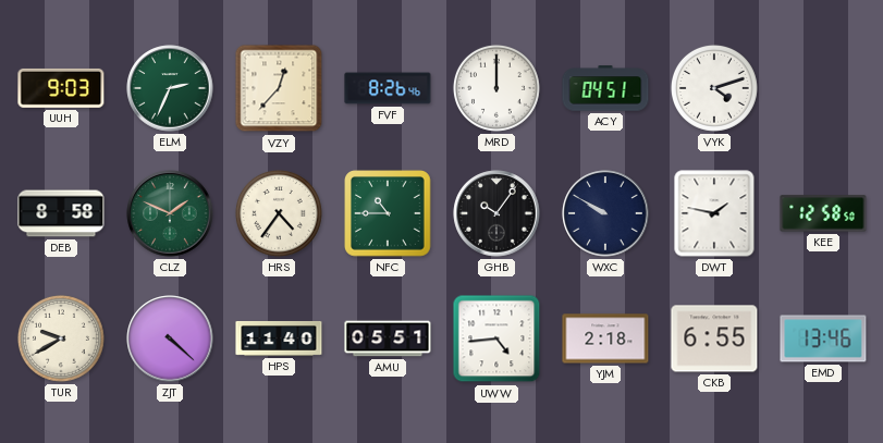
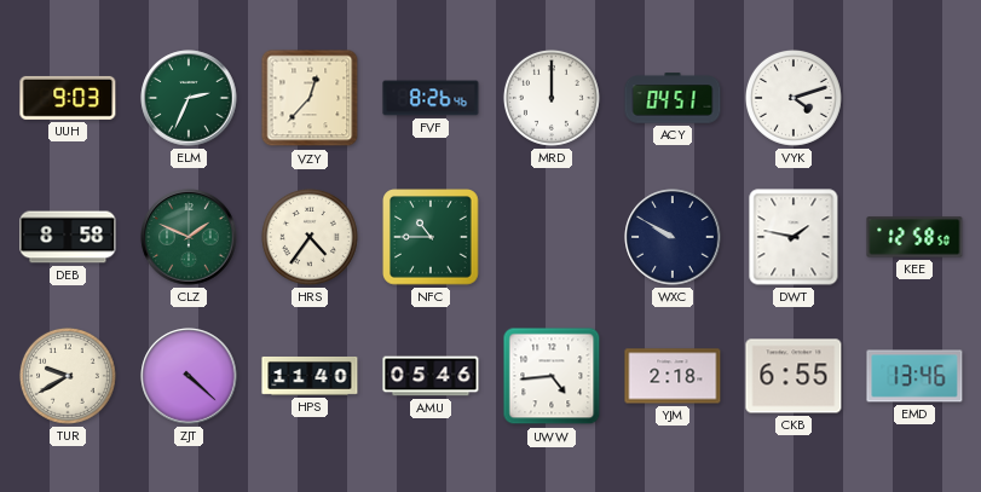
GHB: 10:06 -> none (496, 213)
AMU: 05:51 -> 05:46 (431, 376)
